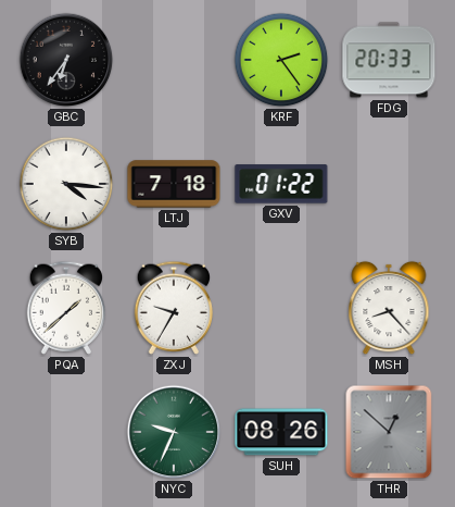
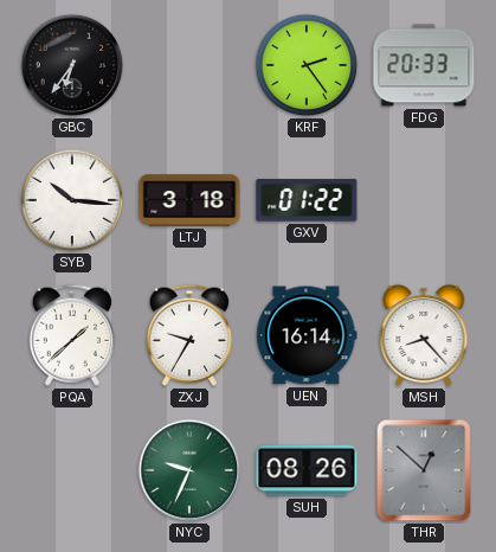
SYB: 4:16 -> 10:16 (72, 200)
LTJ: 7:18 -> 3:18 (189, 200)
UEN: none -> 16:14 (307, 335)
